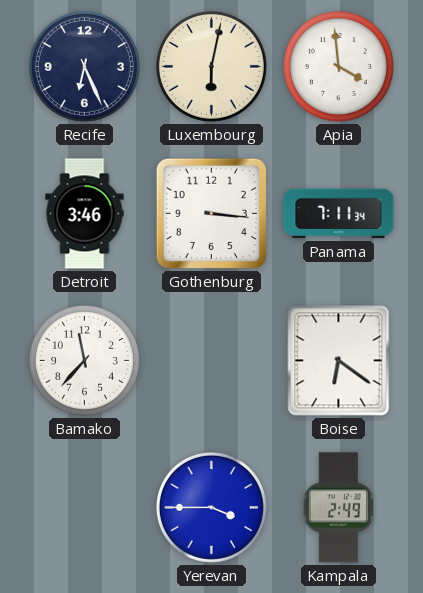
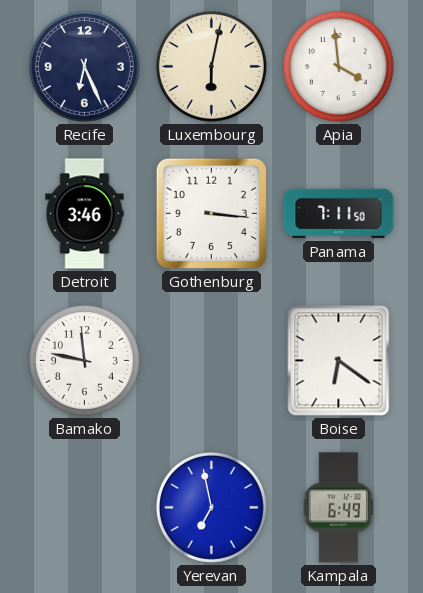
Panama: 7:11:34 -> 7:11:50 (339, 214)
Bamako: 11:37 -> 11:47 (84, 360)
Yerevan: 3:45 -> 6:58 (211, 507)
Kampala: 2:49 -> 6:49 (338, 508)
